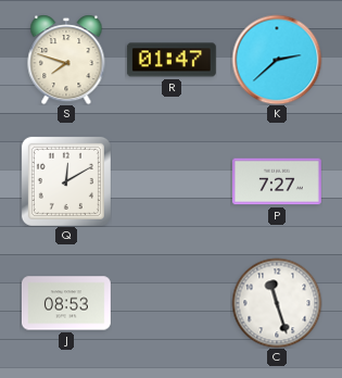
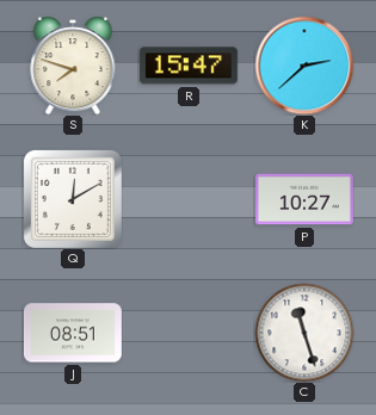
R: 01:47 -> 15:47 (189, 66)
P: 7:27 -> 10:27 (304, 199)
J: 08:53 -> 08:51 (73, 333)
